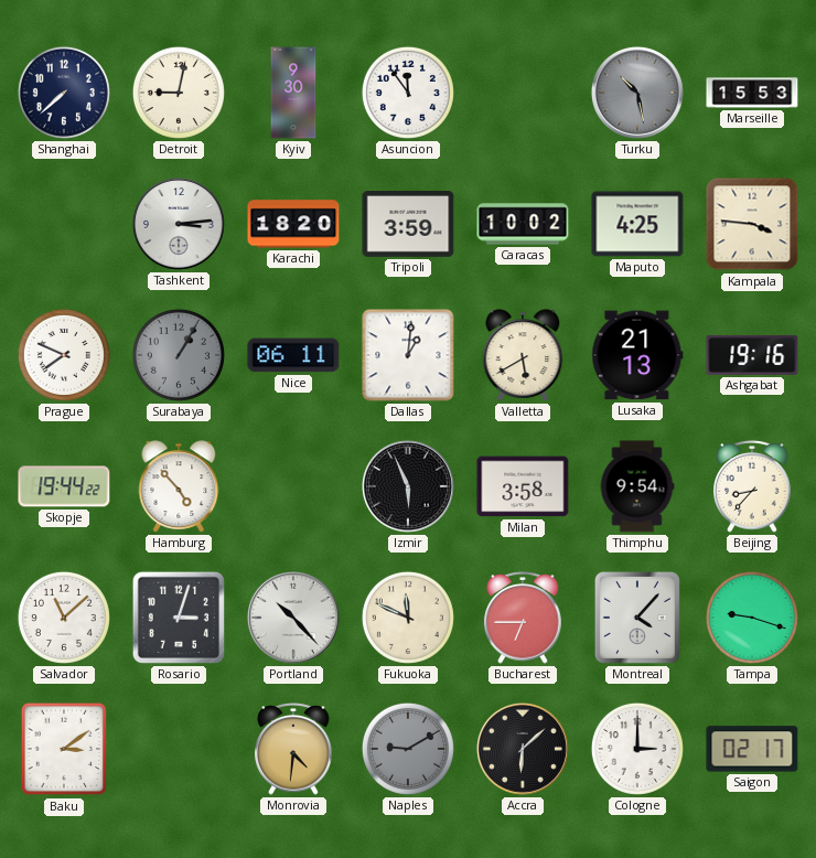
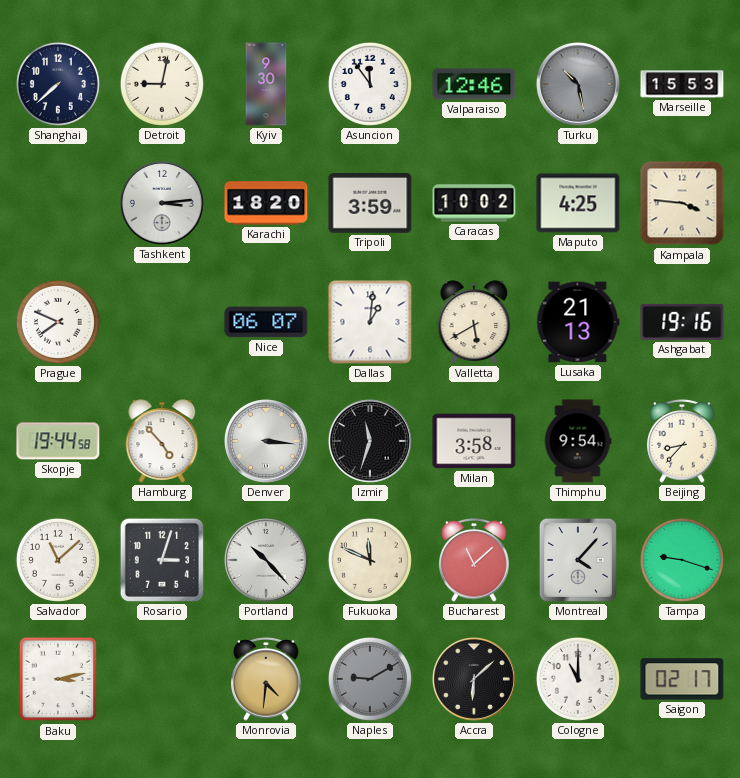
Valparaiso: none -> 12:46 (474, 84)
Surabaya: 1:05 -> none (179, 355)
Nice: 06:11 -> 06:07 (266, 322)
Skopje: 19:44:22 -> 19:44:58 (58, 441)
Denver: none -> 3:16 (266, 441)
Izmir: 5:56 -> 11:33 (370, 441)
Bucharest: 6:45 -> 11:08 (474, 561)
Baku: 3:09 -> 3:13 (58, 679)
Cologne: 3:00 -> 11:00 (578, 679)
